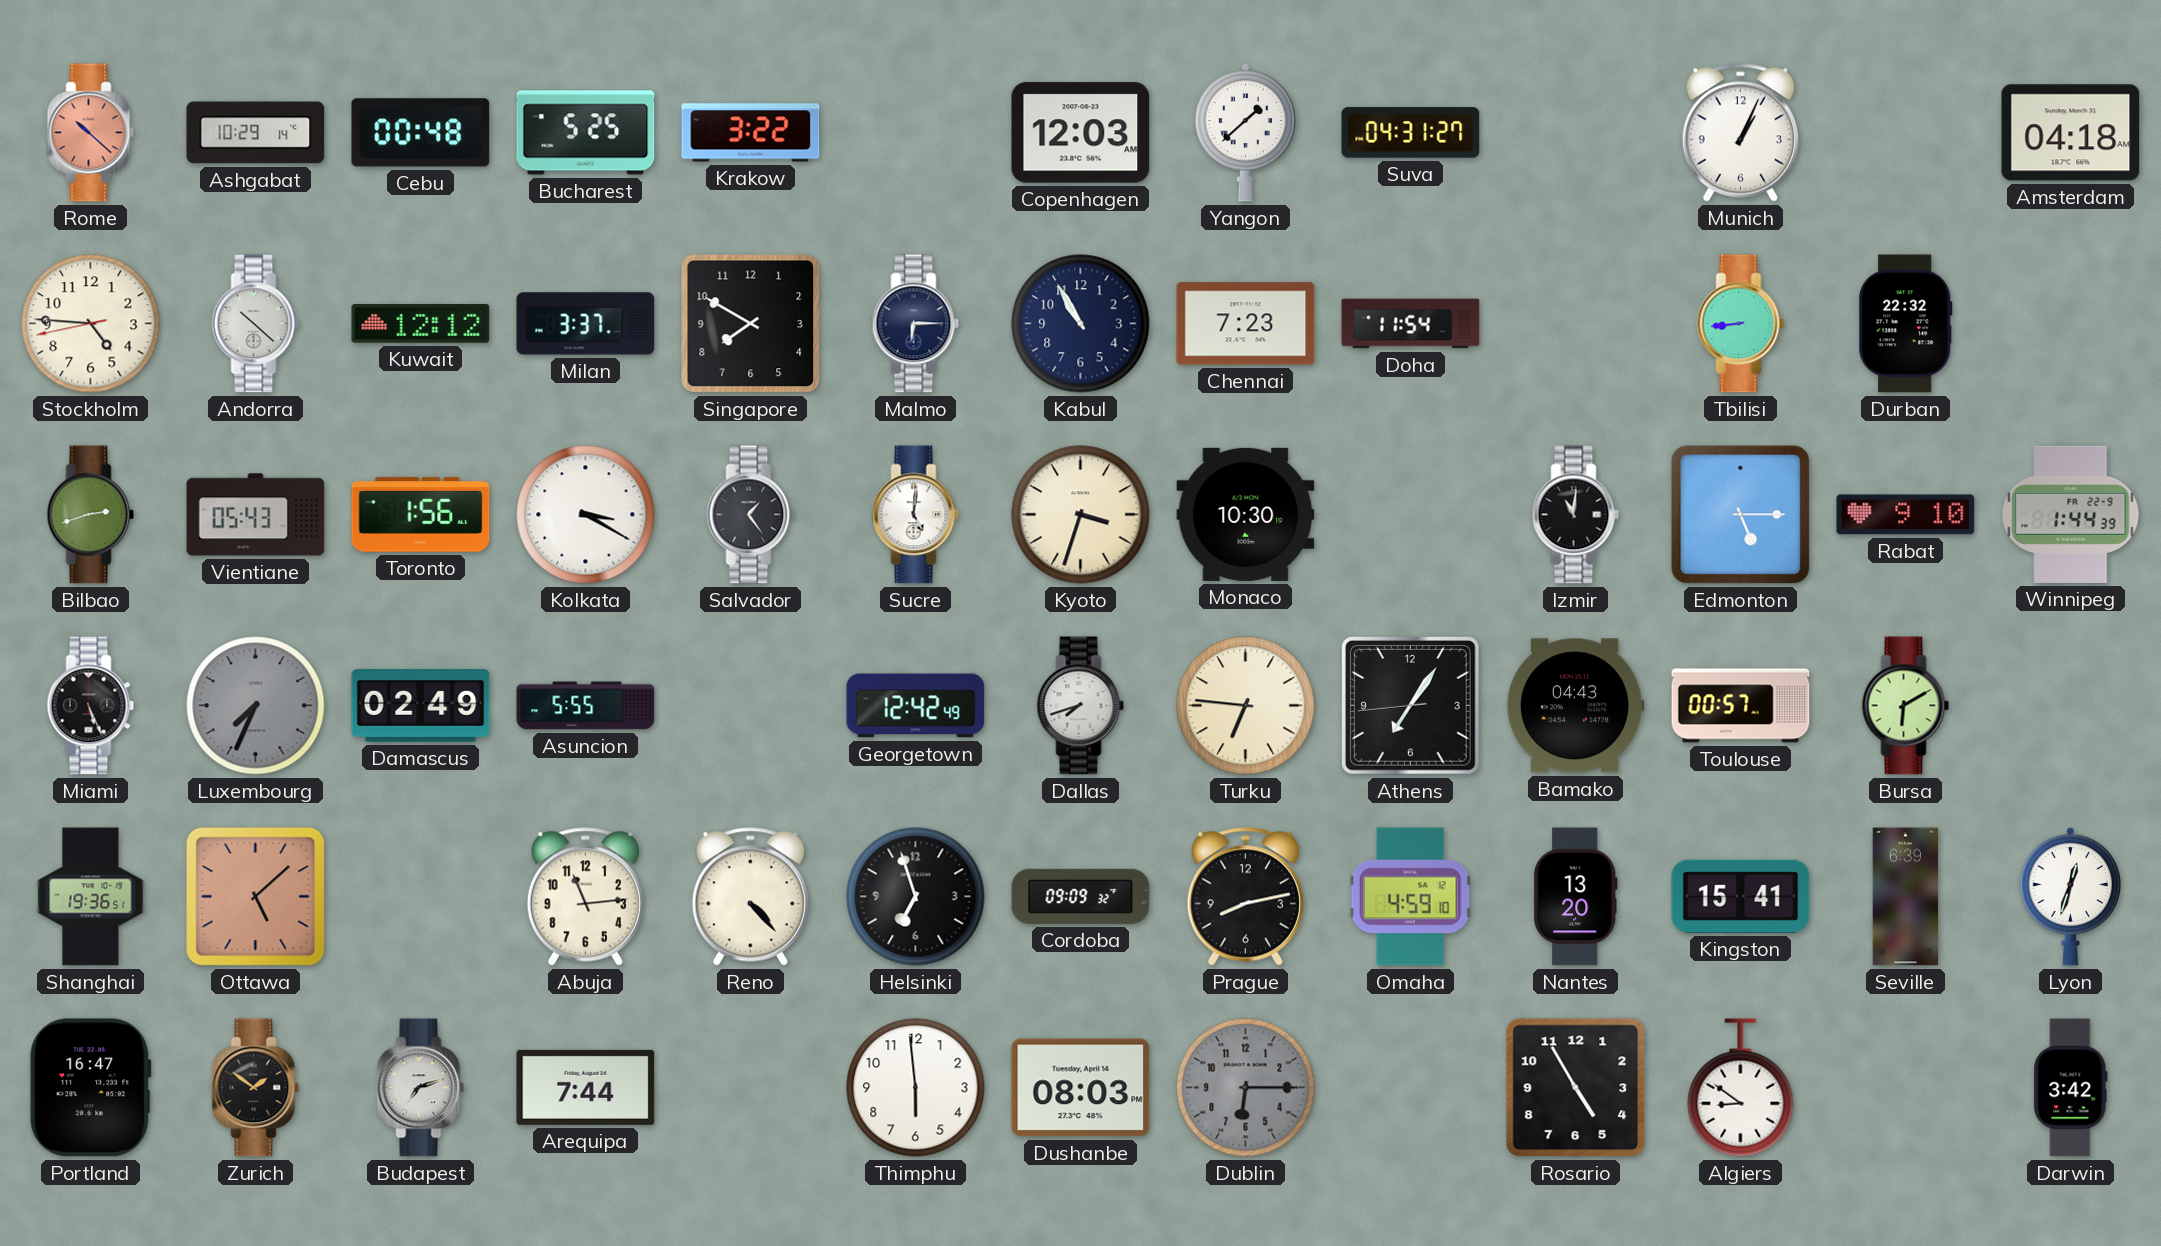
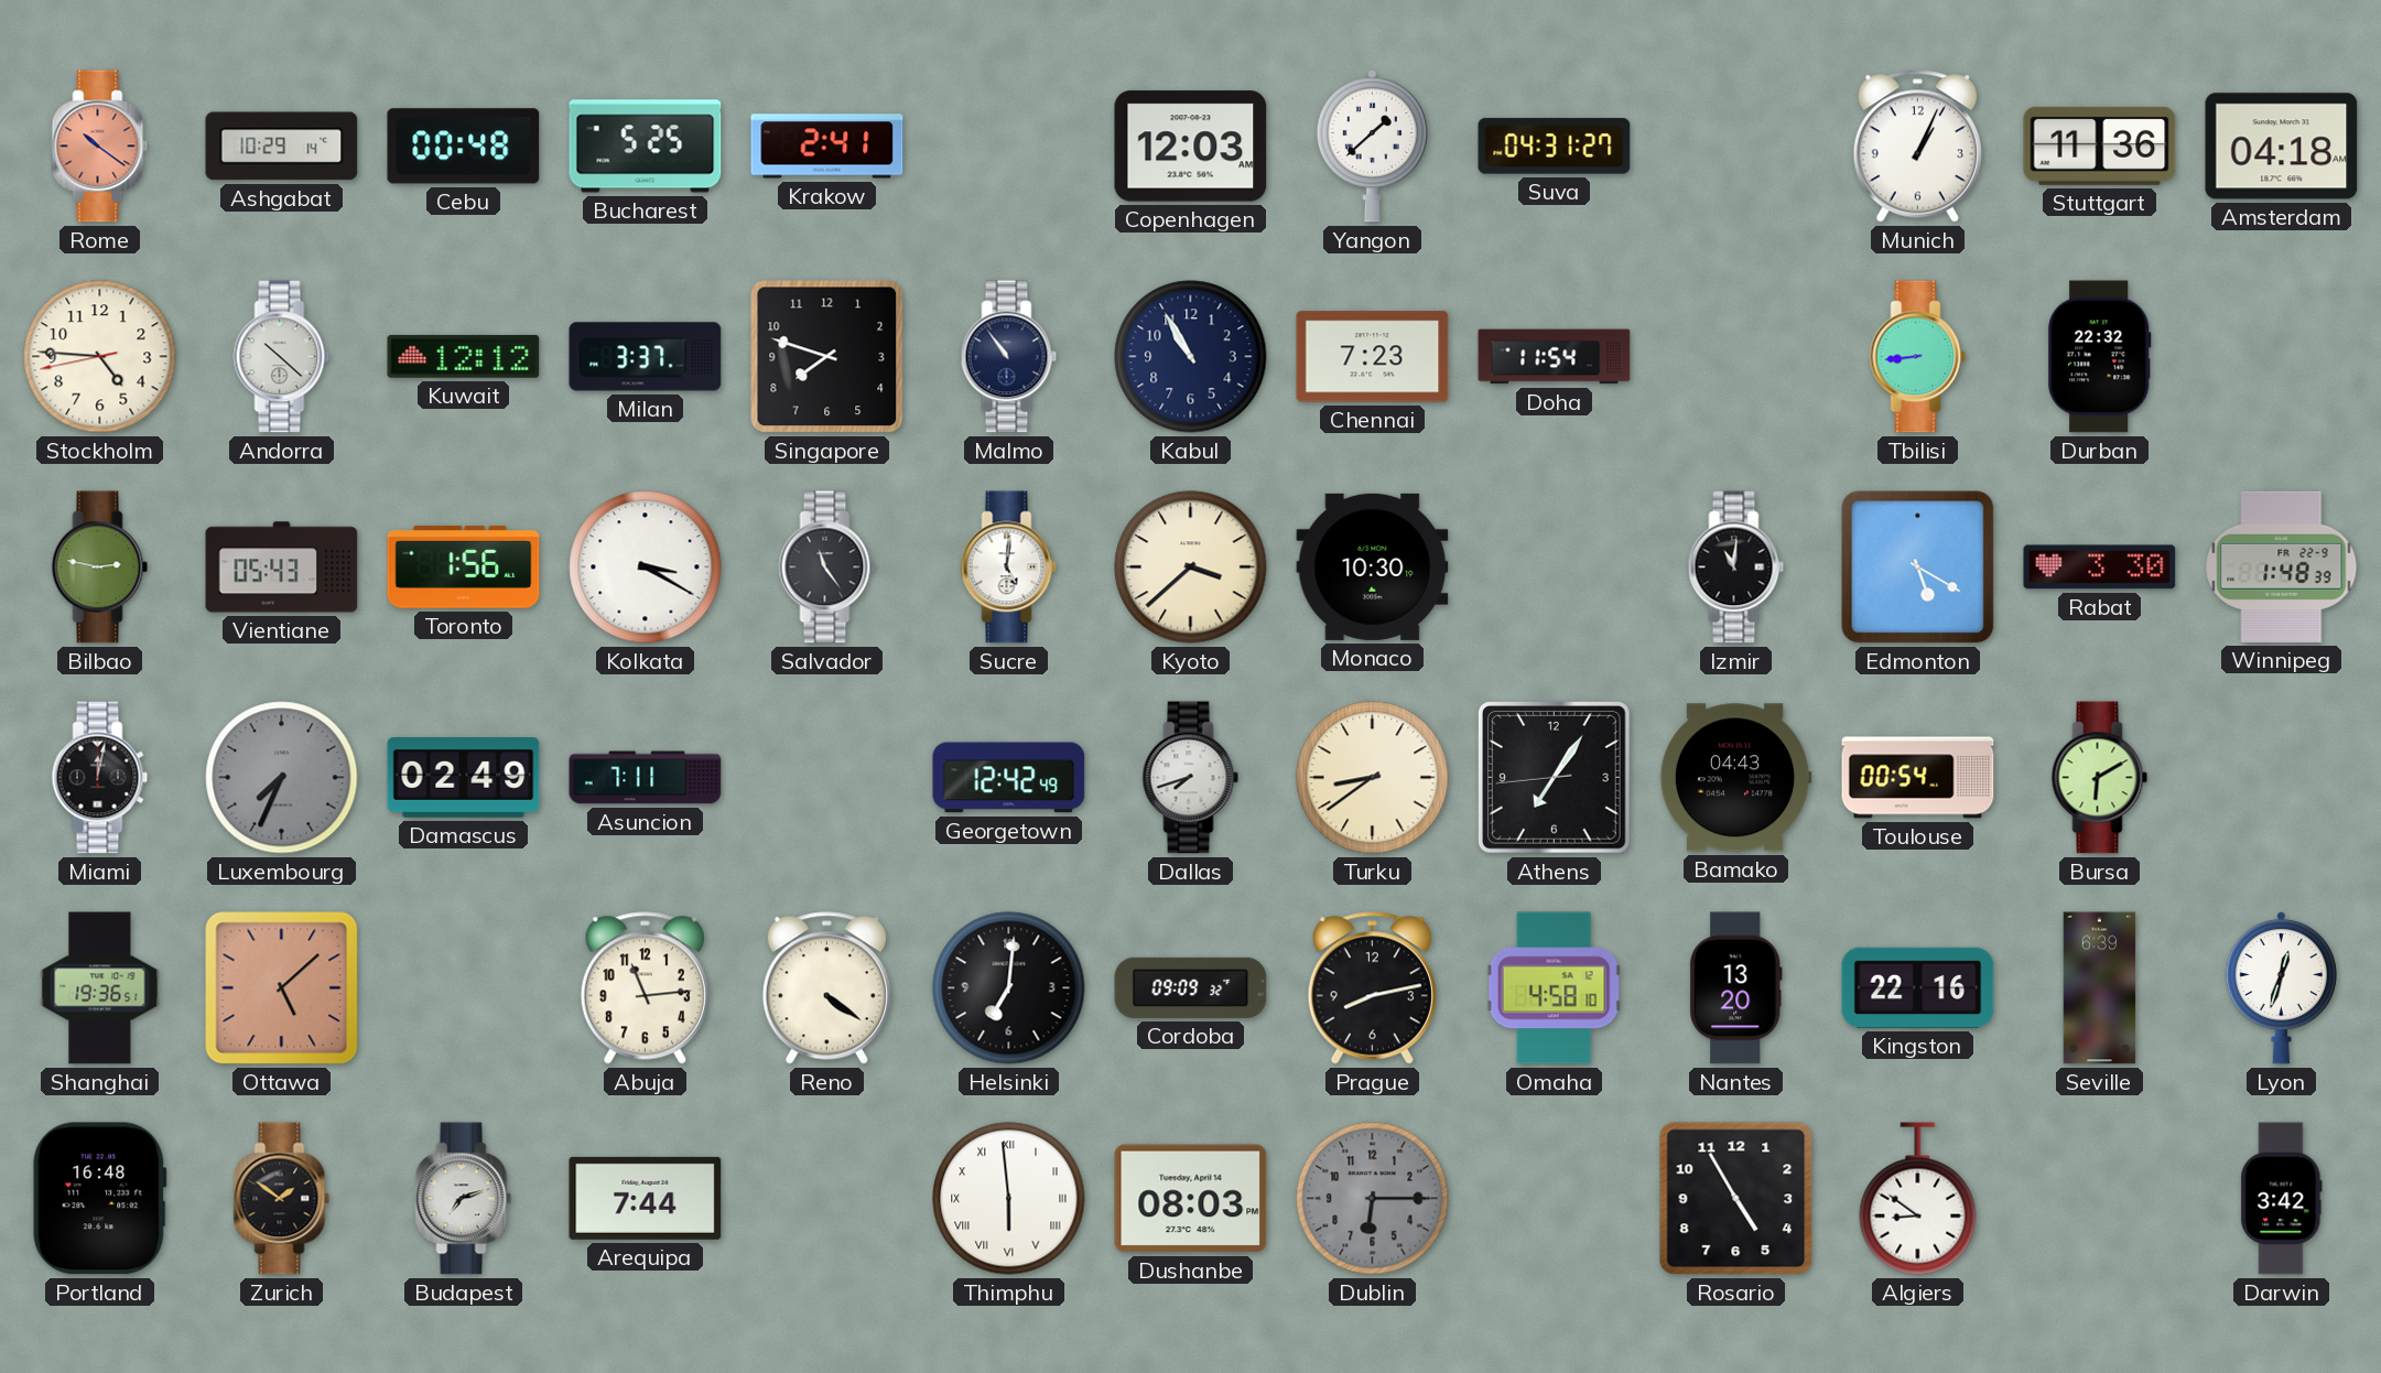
Rome: 10:22 -> 10:21 (100, 147)
Krakow: 3:22 -> 2:41 (827, 147)
Stuttgart: none -> 11:36 (2100, 145)
Singapore: 7:50 -> 7:48 (827, 357)
Malmo: 6:15 -> 10:54 (1009, 357)
Bilbao: 2:42 -> 2:47 (100, 567)
Salvador: 1:24 -> 11:24 (827, 567)
Kyoto: 3:33 -> 3:38 (1191, 567)
Edmonton: 5:15 -> 5:20 (1918, 567)
Rabat: 9:10 -> 3:30 (2100, 567)
Winnipeg: 1:44 -> 1:48 (2282, 566)
Miami: 5:26 -> 12:02 (100, 778)
Asuncion: 5:55 -> 7:11 (646, 778)
Turku: 6:46 -> 8:39 (1373, 778)
Toulouse: 00:57 -> 00:54 (1918, 778)
Reno: 4:23 -> 4:21 (826, 988)
Helsinki: 6:57 -> 7:01 (1009, 988)
Omaha: 4:59 -> 4:58 (1554, 988)
Kingston: 15:41 -> 22:16 (1918, 987)
Portland: 16:47 -> 16:48 (100, 1199)
Thimphu numerals: Arabic -> Roman (1009, 1199)
